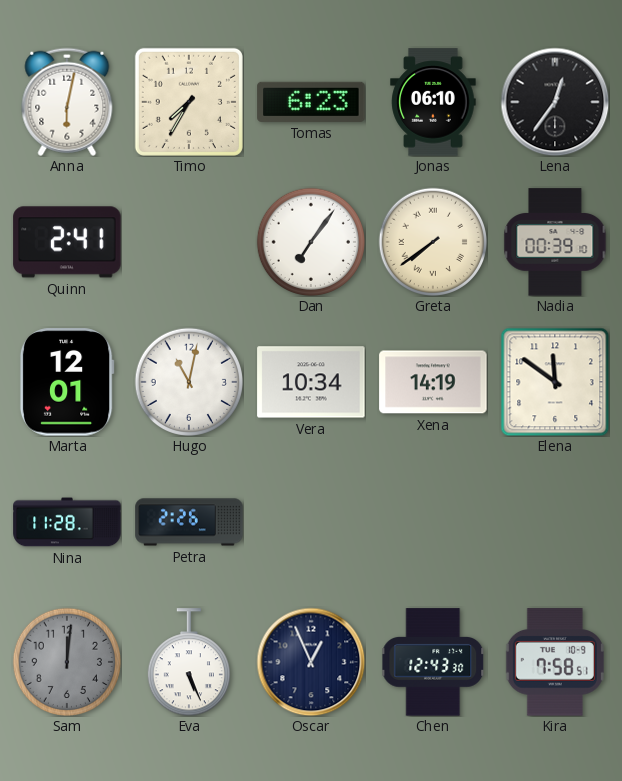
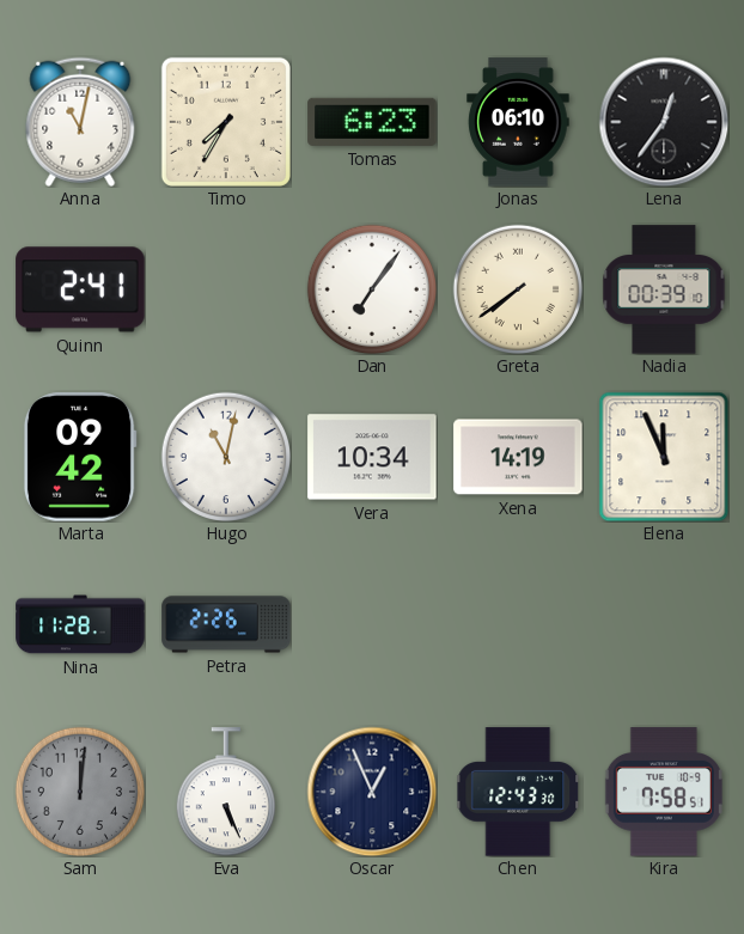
Anna: 6:02 -> 11:02 (80, 122)
Marta: 12:01 -> 09:42 (80, 457)
Elena: 11:51 -> 11:56 (664, 457)
